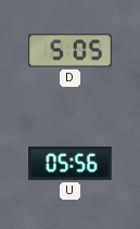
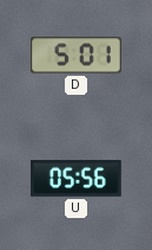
D: 5:05 -> 5:01 (77, 56)
